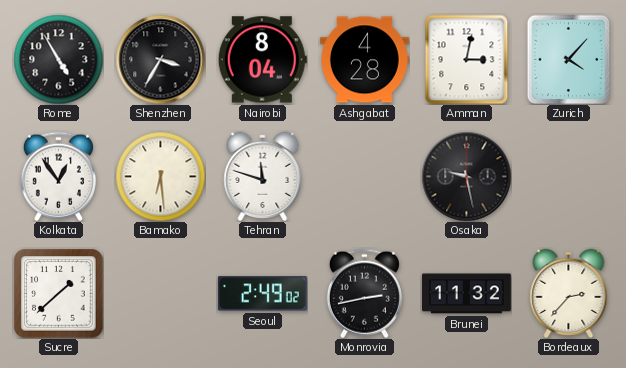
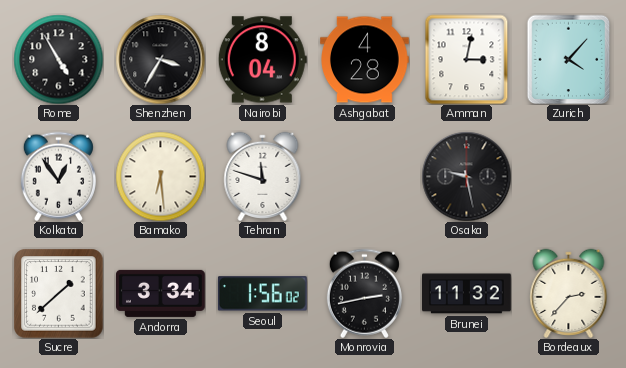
Andorra: none -> 3:34 (161, 293)
Seoul: 2:49 -> 1:56 (262, 294)
